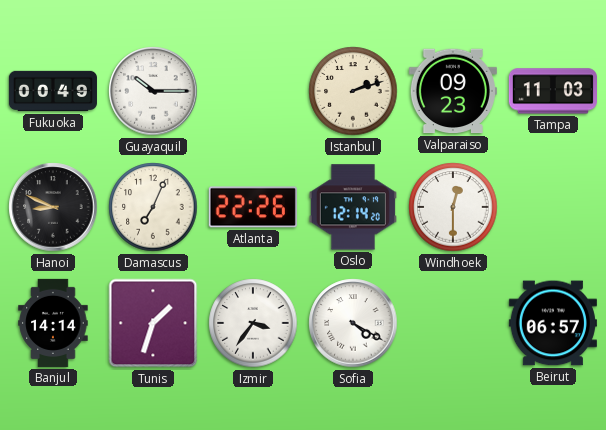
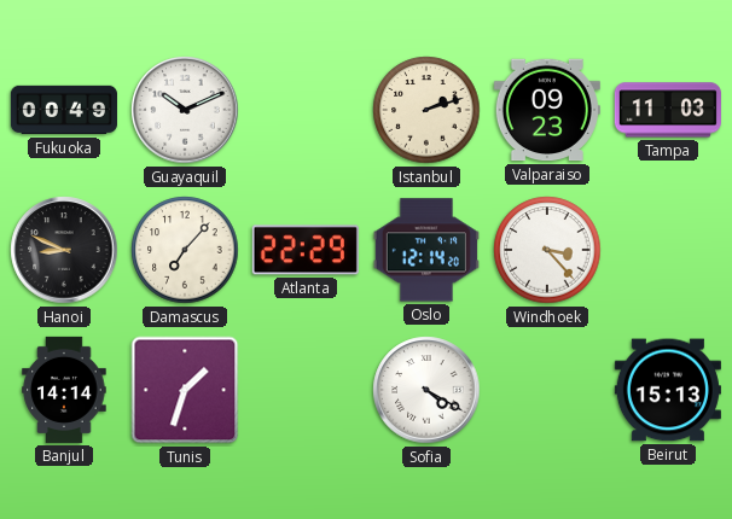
Guayaquil: 10:15 -> 10:11 (185, 110)
Damascus: 7:04 -> 7:07 (185, 250)
Atlanta: 22:26 -> 22:29 (306, 250)
Windhoek: 12:30 -> 3:23 (547, 250)
Izmir: 3:36 -> none (253, 323)
Beirut: 06:57 -> 15:13 (668, 390)
